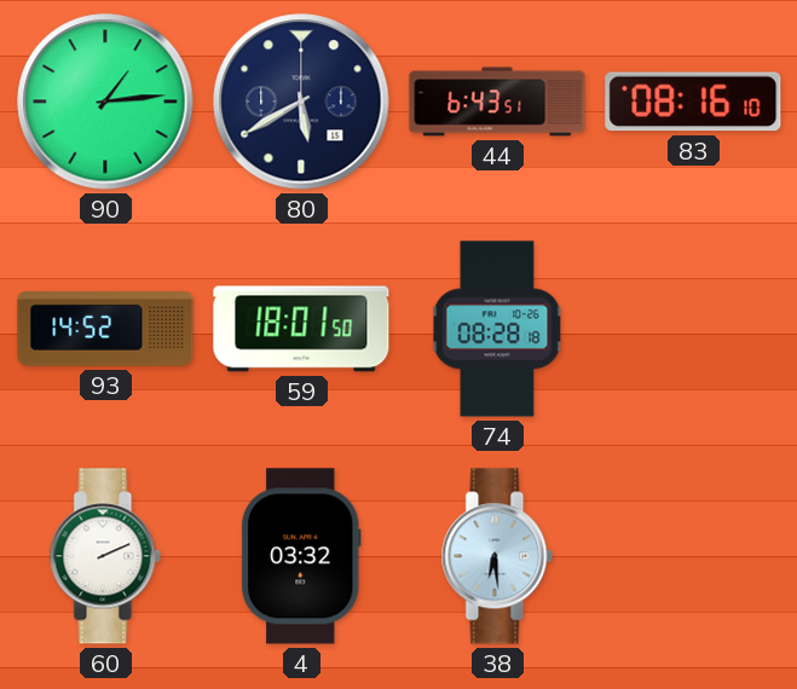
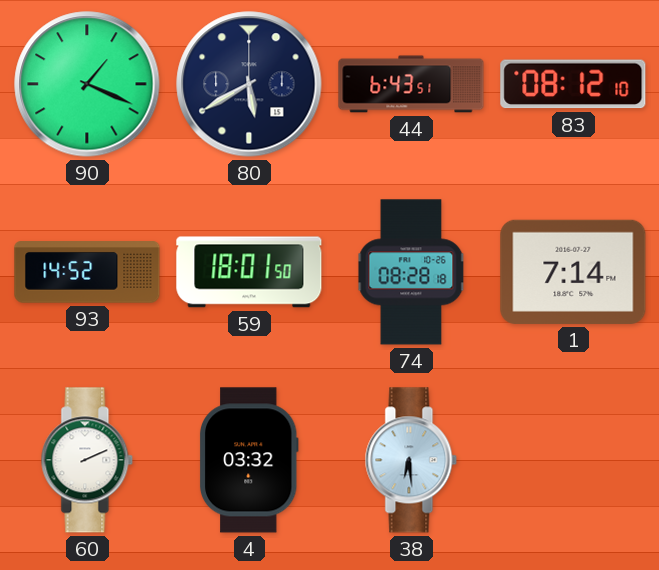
90: 1:14 -> 1:19 (87, 84)
83: 08:16 -> 08:12 (573, 84)
1: none -> 7:14 (573, 272)
